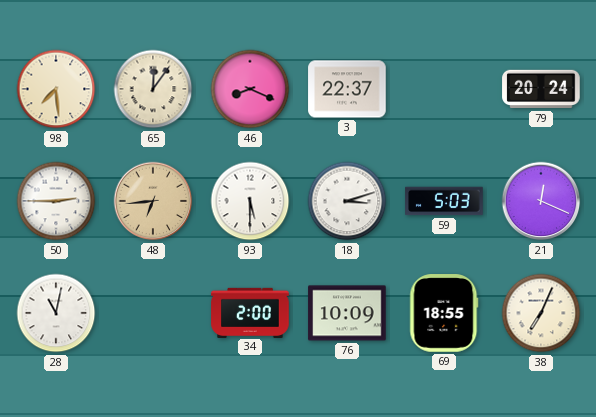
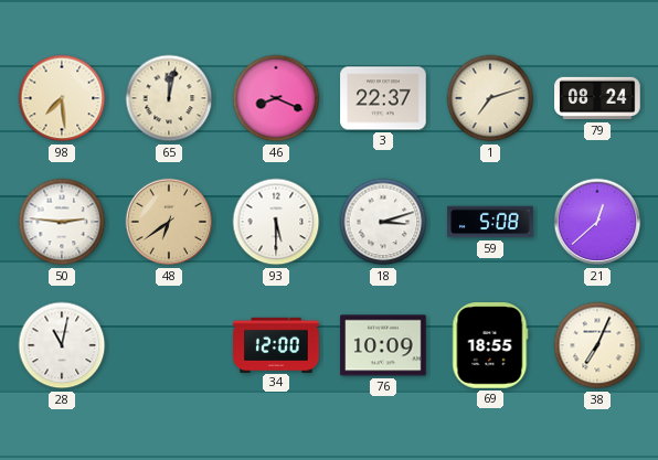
65: 12:06 -> 12:02 (169, 98)
1: none -> 7:12 (490, 98)
79: 20:24 -> 08:24 (597, 98)
50: 2:45 -> 2:46 (62, 222)
48: 6:44 -> 6:39 (169, 222)
59: 5:03 -> 5:08 (490, 222)
21: 12:19 -> 12:38 (597, 222)
34: 2:00 -> 12:00 (276, 344)
